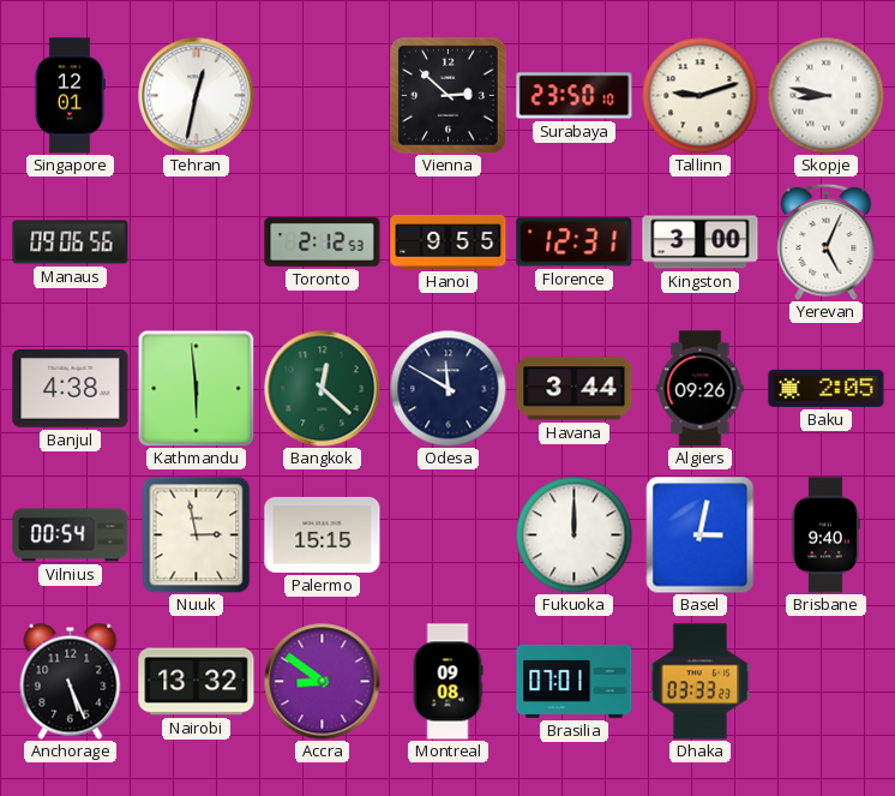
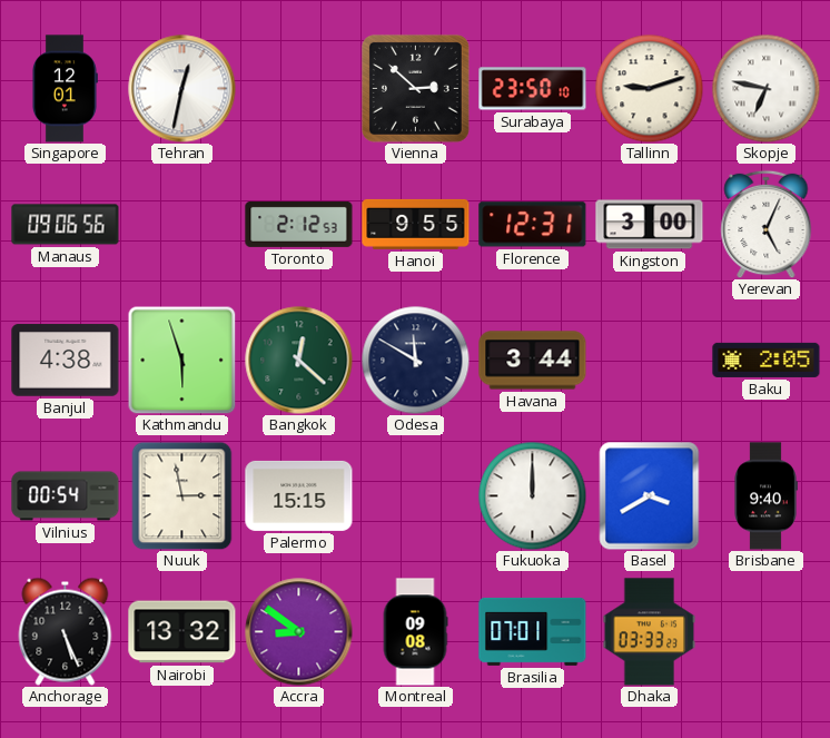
Skopje: 8:47 -> 6:47 (765, 88)
Kathmandu: 5:59 -> 5:57 (181, 360)
Algiers: 09:26 -> none (701, 389)
Basel: 3:02 -> 3:40 (650, 496)
